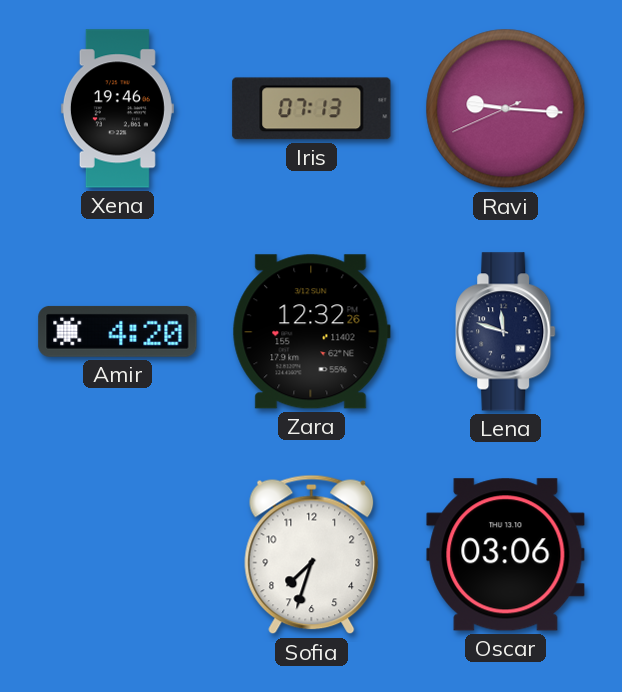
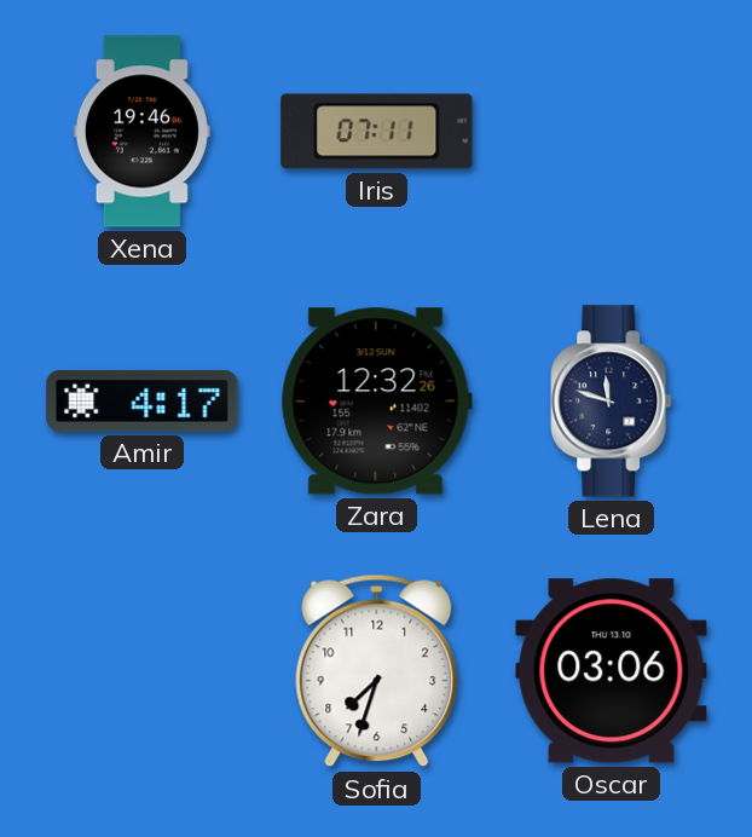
Iris: 07:13 -> 07:11 (377, 132)
Ravi: 9:15 -> none (506, 109)
Amir: 4:20 -> 4:17 (143, 400)
